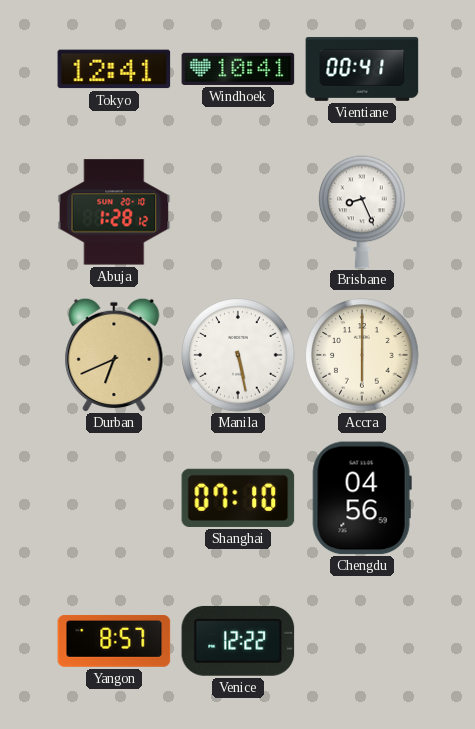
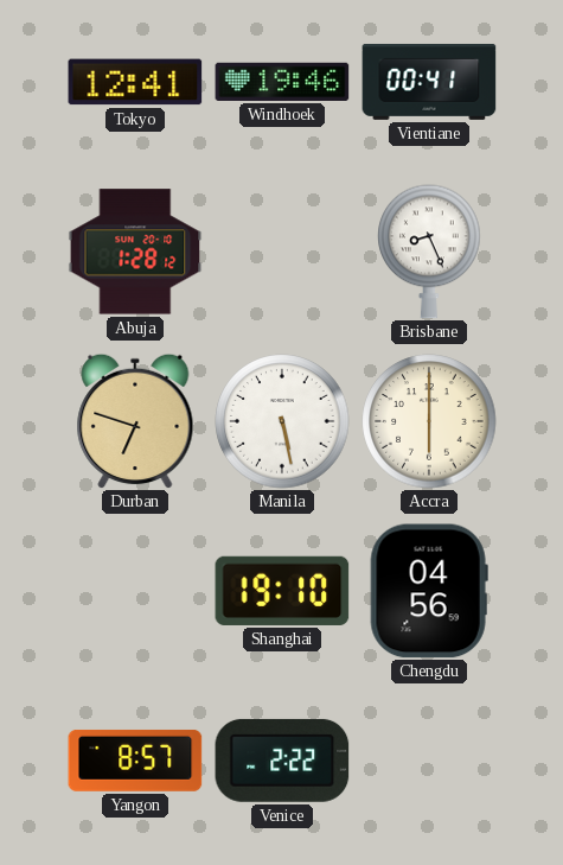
Windhoek: 10:41 -> 19:46 (282, 82)
Durban: 6:41 -> 6:48 (135, 421)
Shanghai: 07:10 -> 19:10 (282, 591)
Venice: 12:22 -> 2:22 (282, 761)
